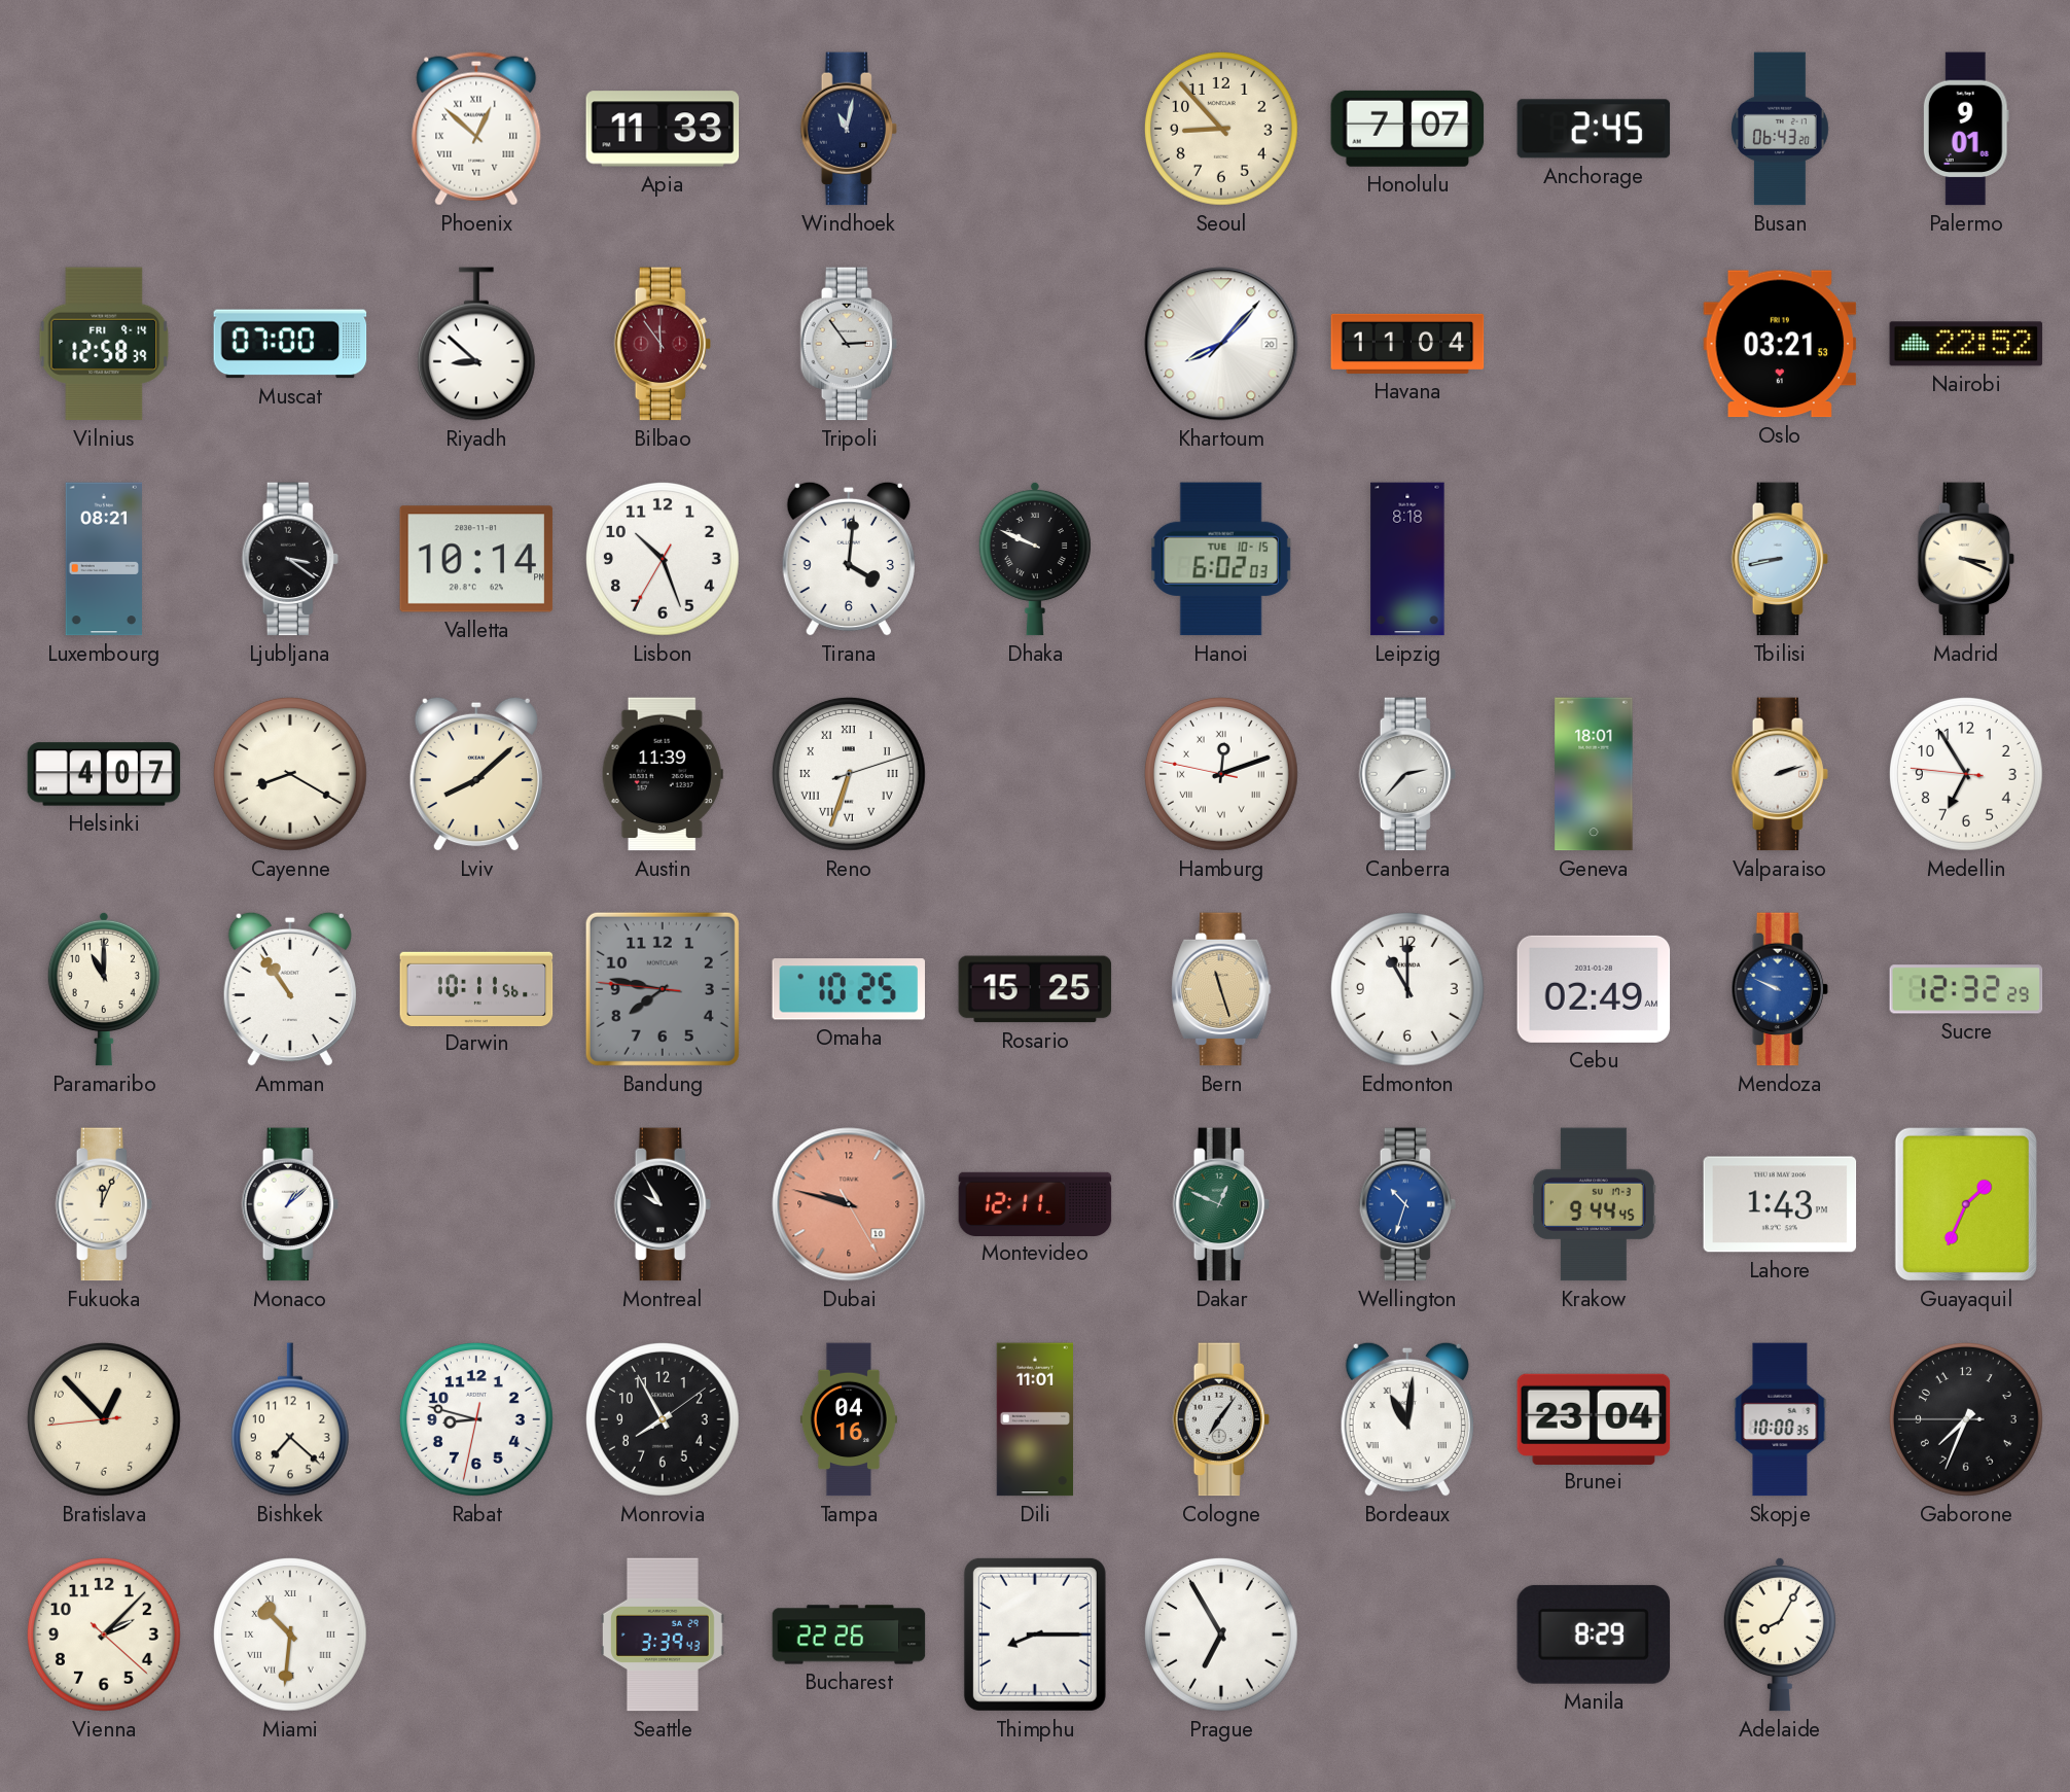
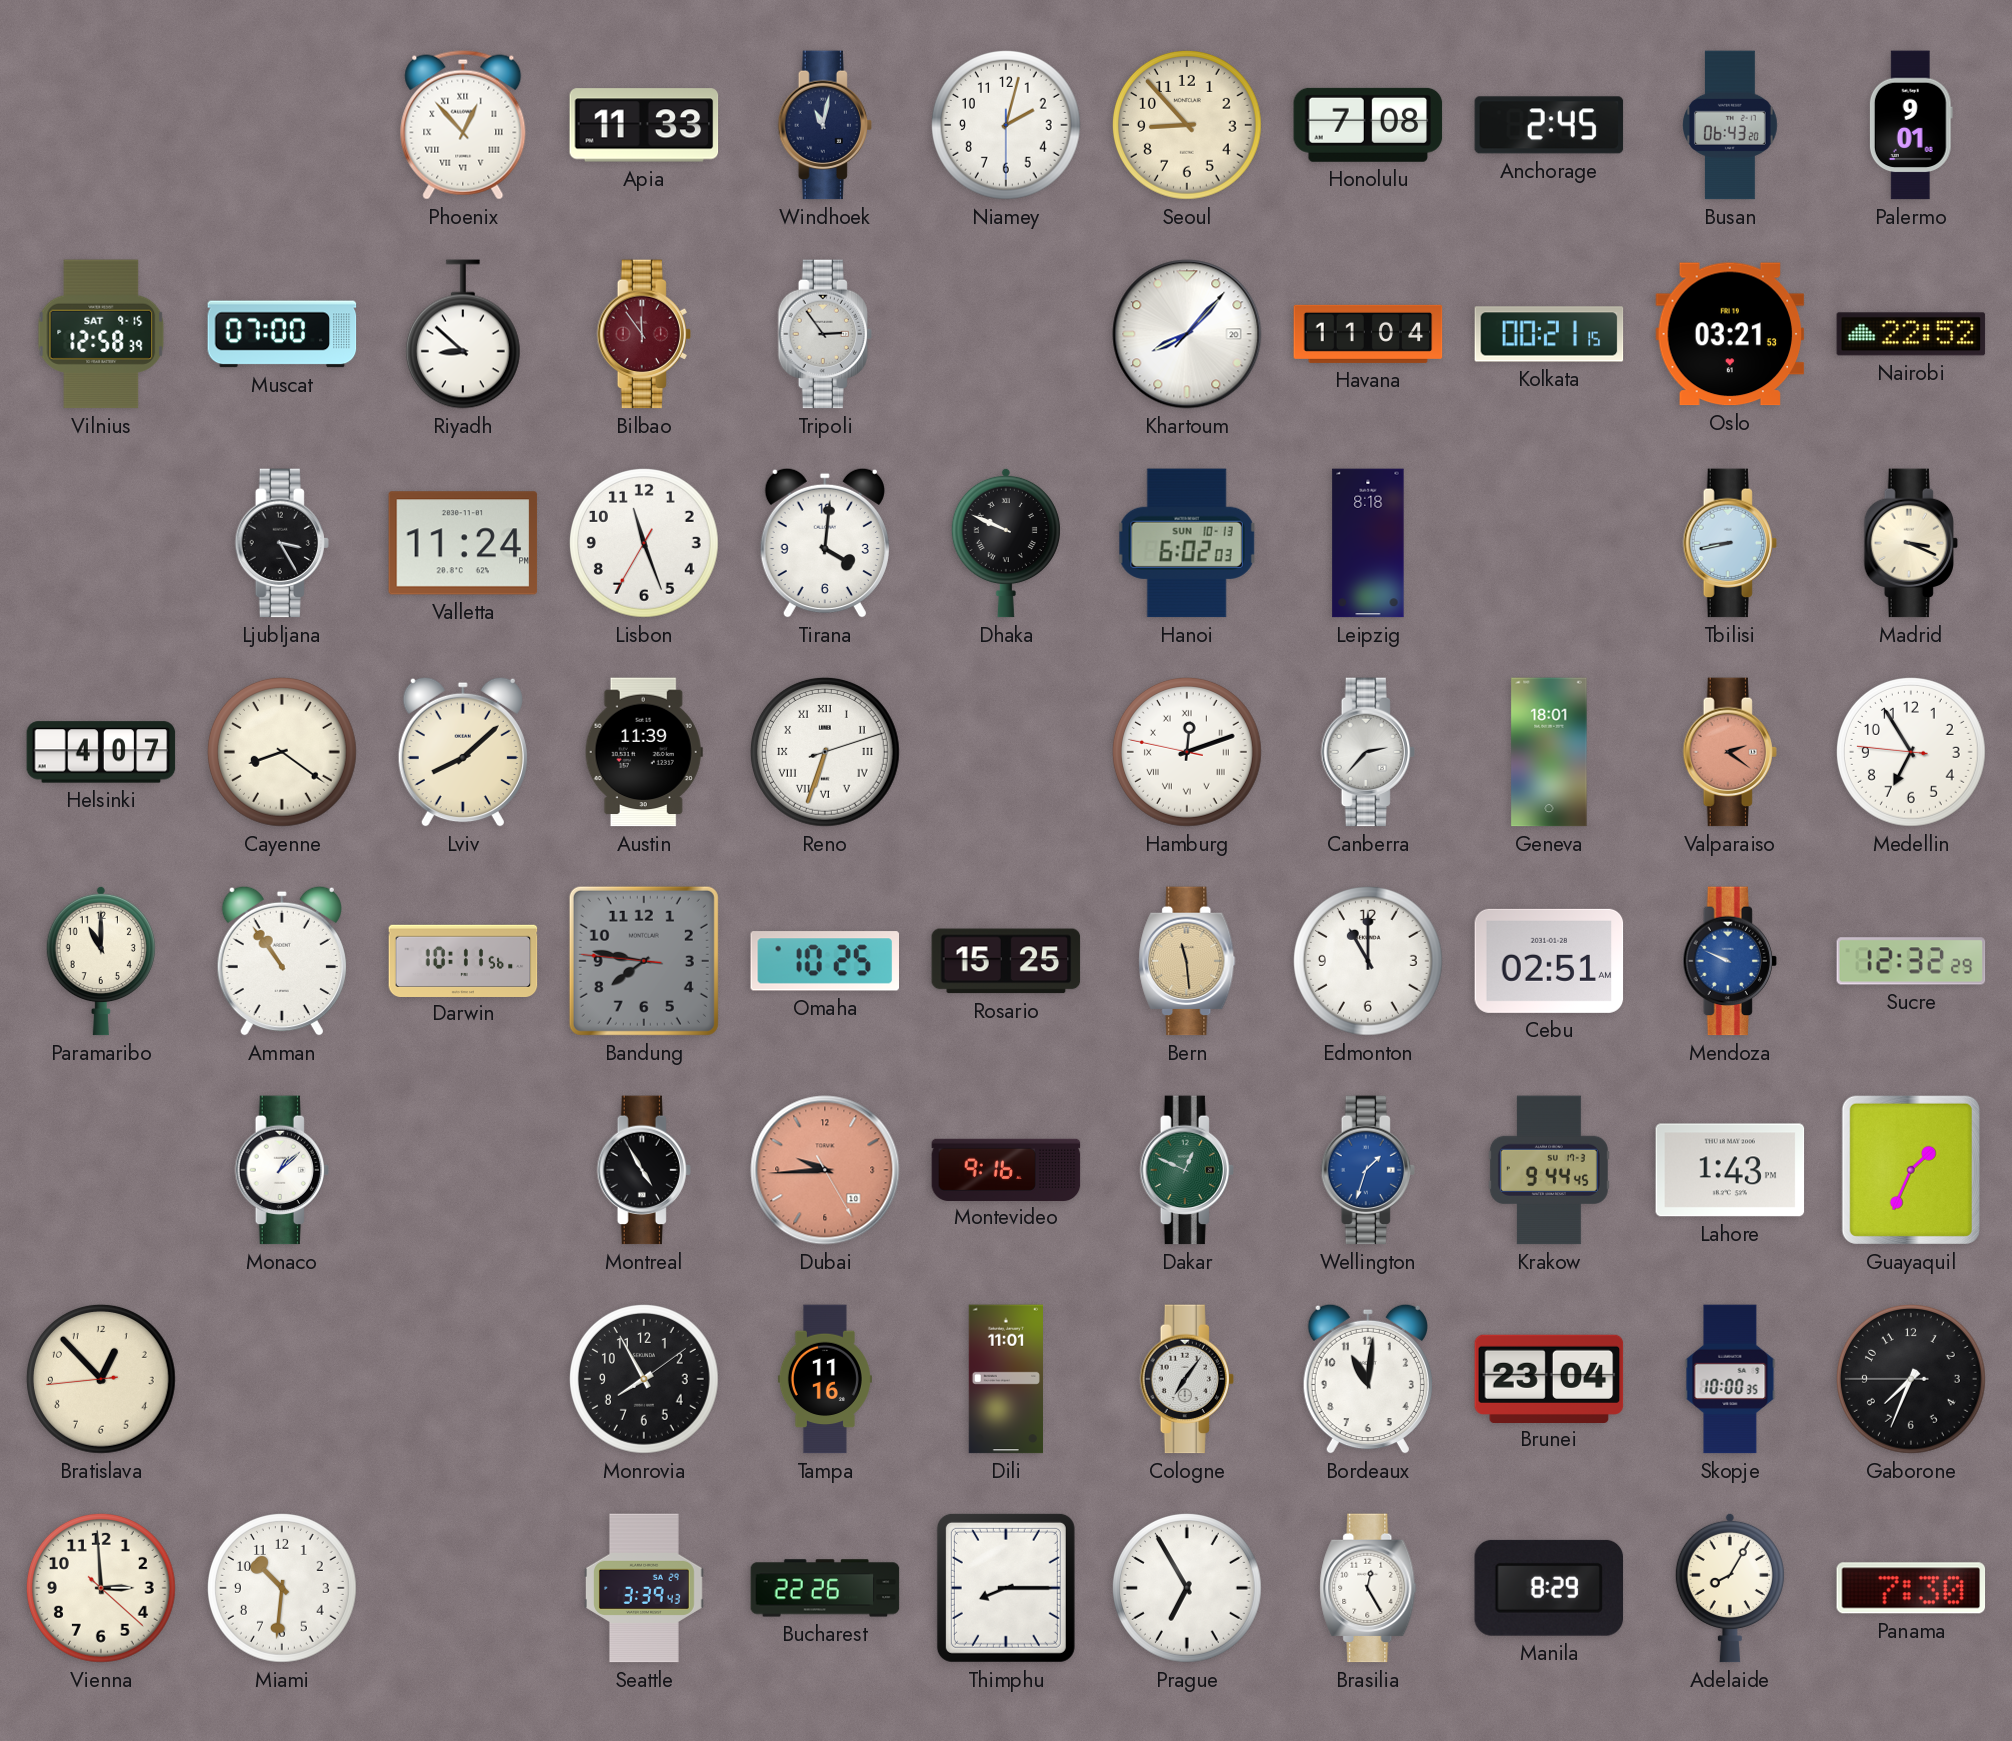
Phoenix: 12:52 -> 12:53 (463, 125)
Niamey: none -> 2:02 (1006, 125)
Honolulu: 7:07 -> 7:08 (1368, 125)
Vilnius date: FRI 9-14 -> SAT 9-15 (101, 334)
Kolkata: none -> 00:21 (1549, 334)
Luxembourg: 08:21 -> none (103, 559)
Ljubljana: 3:21 -> 3:25 (282, 543)
Valletta: 10:14 -> 11:24 (463, 543)
Lisbon: 10:26 -> 11:26 (644, 543)
Hanoi date: TUE 10-15 -> SUN 10-13 (1187, 543)
Cayenne: 8:20 -> 8:21 (282, 752)
Valparaiso: 2:12 -> 2:21 (1730, 752)
Valparaiso dial: white -> salmon (1730, 752)
Bern: 11:27 -> 11:29 (1187, 961)
Cebu: 02:49 -> 02:51 (1549, 961)
Fukuoka: 12:04 -> none (104, 1204)
Montreal: 9:55 -> 4:55 (644, 1170)
Dubai: 9:47 -> 9:44 (825, 1170)
Montevideo: 12:11 -> 9:16 (1006, 1169)
Wellington: 10:33 -> 1:33 (1368, 1170)
Bishkek: 7:22 -> none (290, 1419)
Rabat: 8:47 -> none (476, 1419)
Tampa: 04:16 -> 11:16 (825, 1379)
Bordeaux numerals: Roman -> Arabic (1368, 1379)
Vienna: 2:07 -> 2:59 (101, 1588)
Miami numerals: Roman -> Arabic (282, 1588)
Brasilia: none -> 12:25 (1368, 1588)
Panama: none -> 7:30 (1911, 1588)
